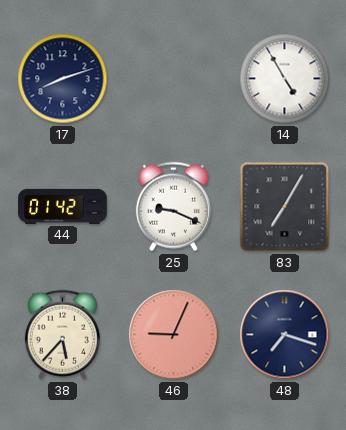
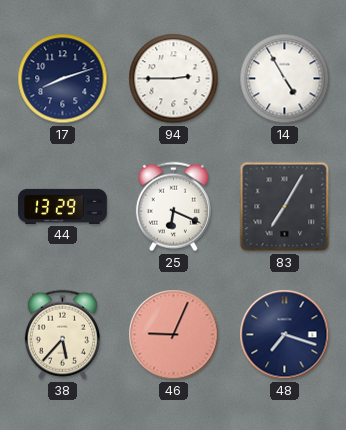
94: none -> 2:45 (174, 79)
44: 01:42 -> 13:29 (63, 206)
25: 9:19 -> 6:19 (173, 207)
